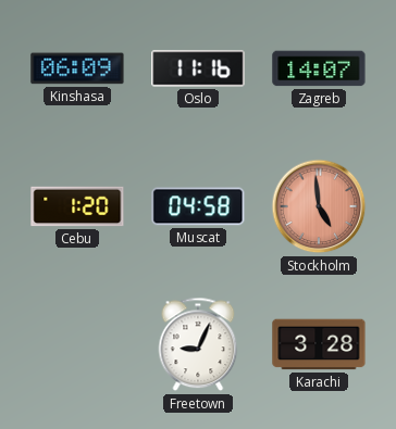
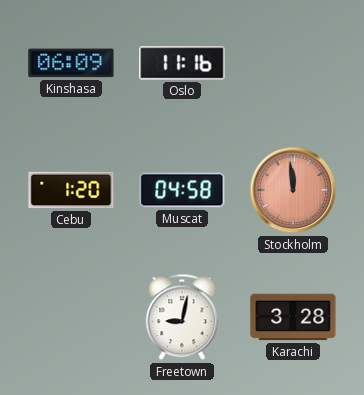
Zagreb: 14:07 -> none (319, 68)
Stockholm: 4:59 -> 11:59 (293, 190)
Freetown: 9:04 -> 9:02 (182, 317)
